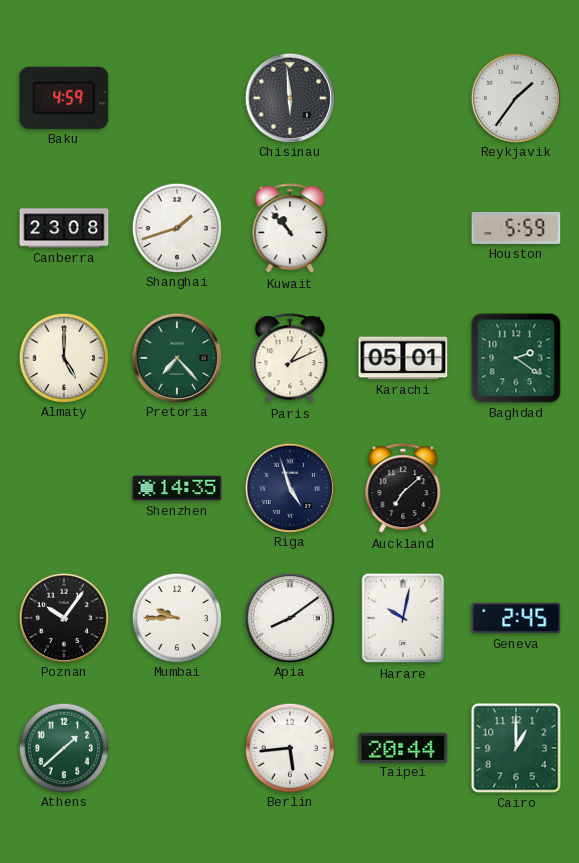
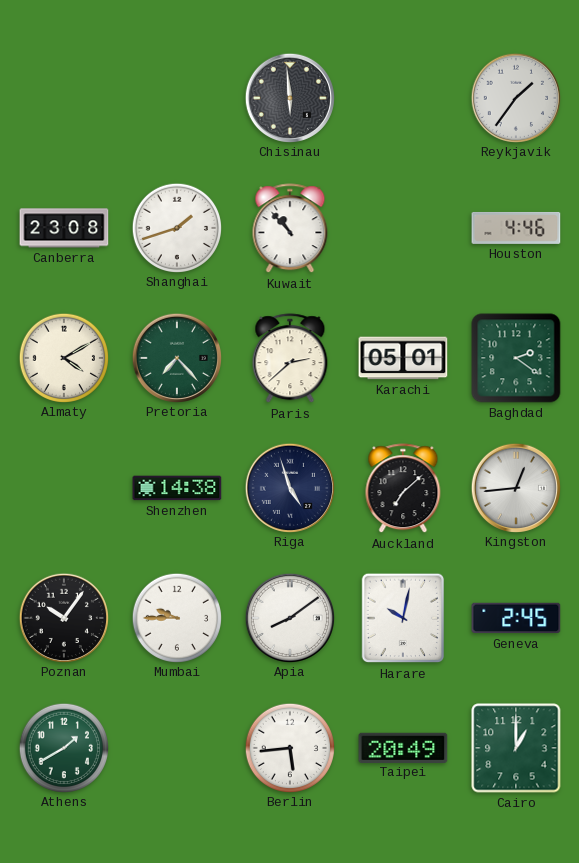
Baku: 4:59 -> none (64, 98)
Houston: 5:59 -> 4:46 (516, 228)
Almaty: 5:00 -> 4:10 (63, 357)
Paris: 1:11 -> 2:38 (290, 359)
Shenzhen: 14:35 -> 14:38 (177, 488)
Kingston: none -> 12:44 (515, 487)
Athens: 1:38 -> 1:40 (63, 747)
Taipei: 20:44 -> 20:49 (403, 747)
